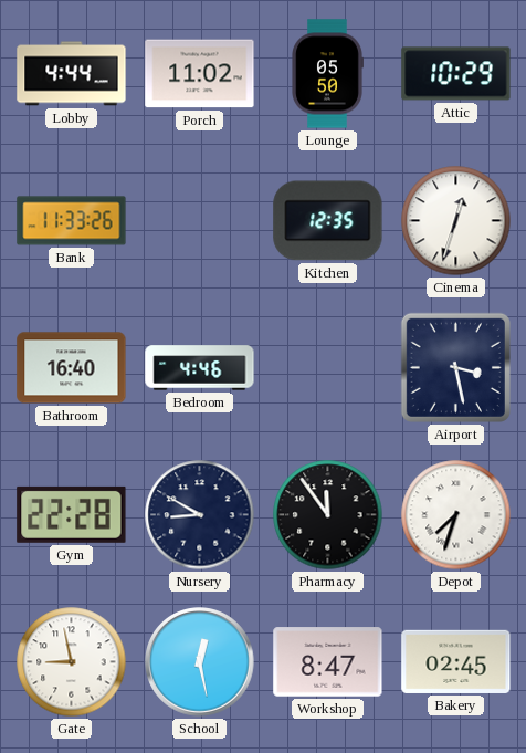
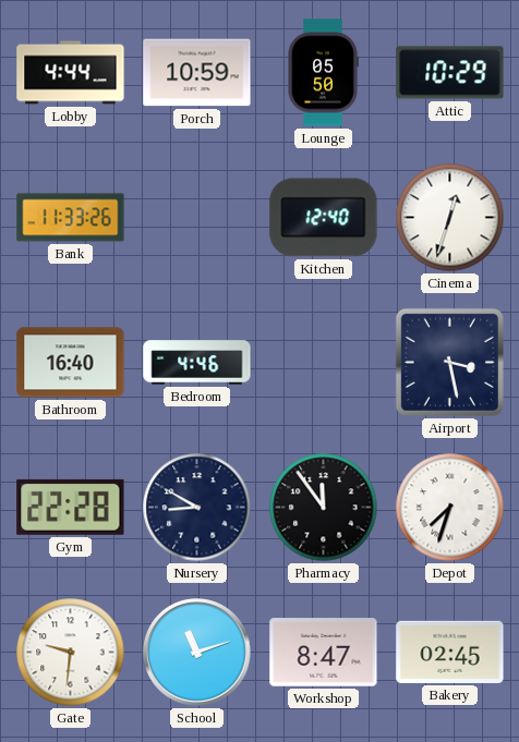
Porch: 11:02 -> 10:59 (197, 73)
Kitchen: 12:35 -> 12:40 (324, 218)
Gate: 8:58 -> 9:31 (71, 653)
School: 12:28 -> 11:12 (197, 653)
